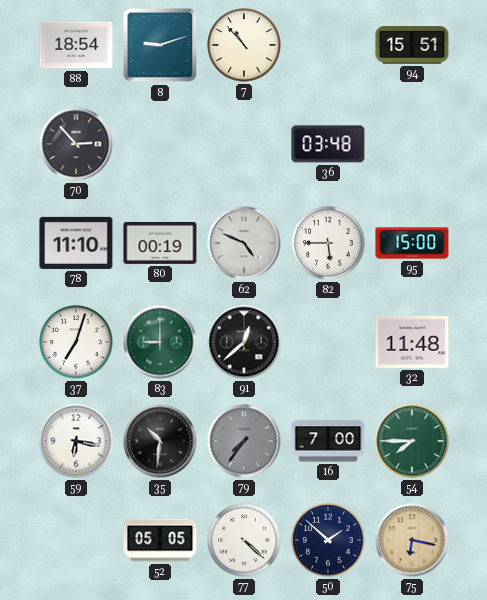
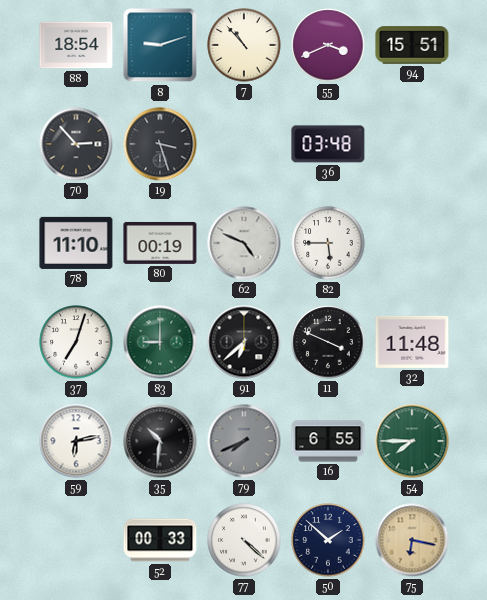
55: none -> 3:41 (328, 45)
19: none -> 3:27 (160, 144)
95: 15:00 -> none (412, 243)
91: 12:38 -> 6:38 (244, 342)
11: none -> 3:49 (328, 342)
59: 6:17 -> 6:13 (76, 441)
79: 7:36 -> 7:41 (244, 441)
16: 7:00 -> 6:55 (328, 441)
52: 05:05 -> 00:33 (160, 540)
